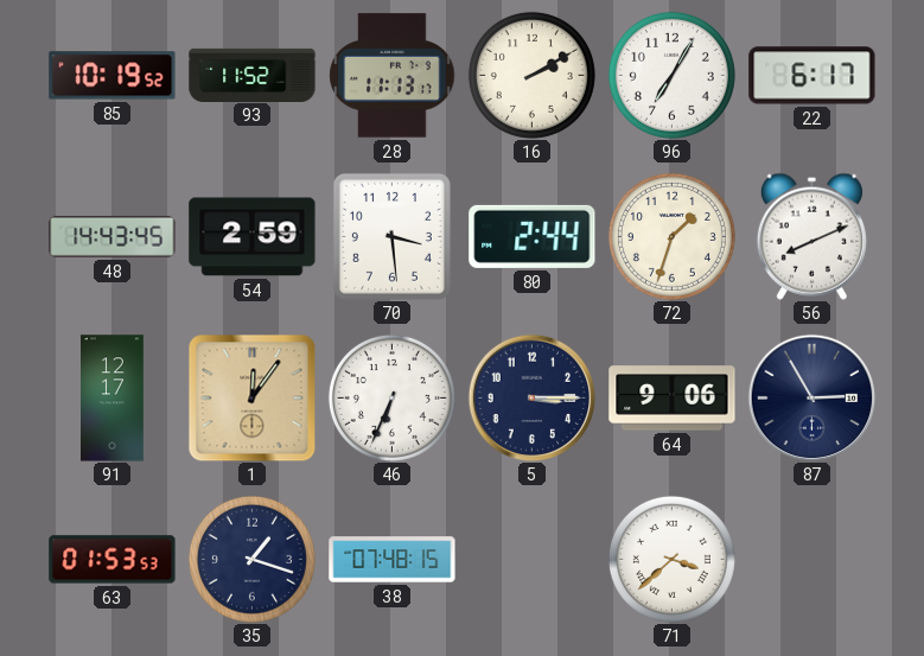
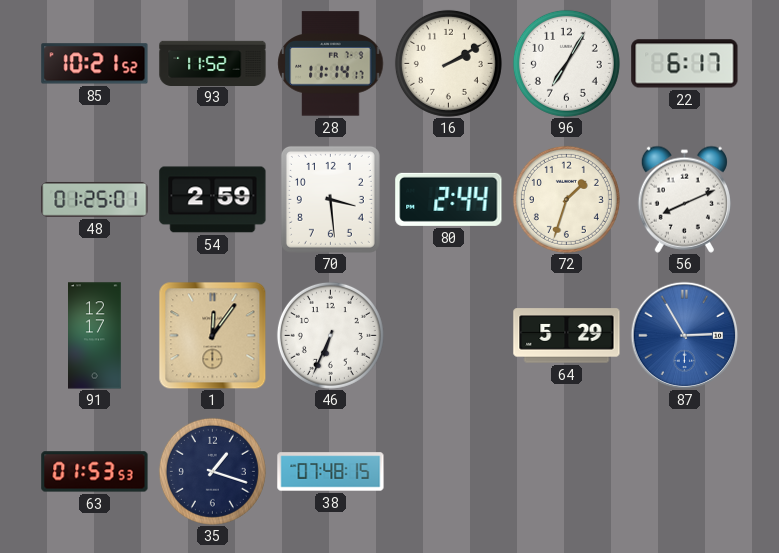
85: 10:19 -> 10:21 (95, 64)
28: 11:13 -> 11:14 (331, 64)
48: 14:43 -> 01:25 (95, 199)
5: 3:15 -> none (531, 397)
64: 9:06 -> 5:29 (567, 336)
87 dial: navy -> blue (684, 335)
71: 3:38 -> none (671, 559)
